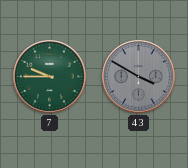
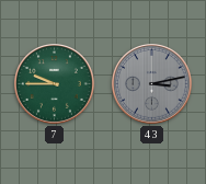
43: 3:50 -> 3:13 (151, 83)
